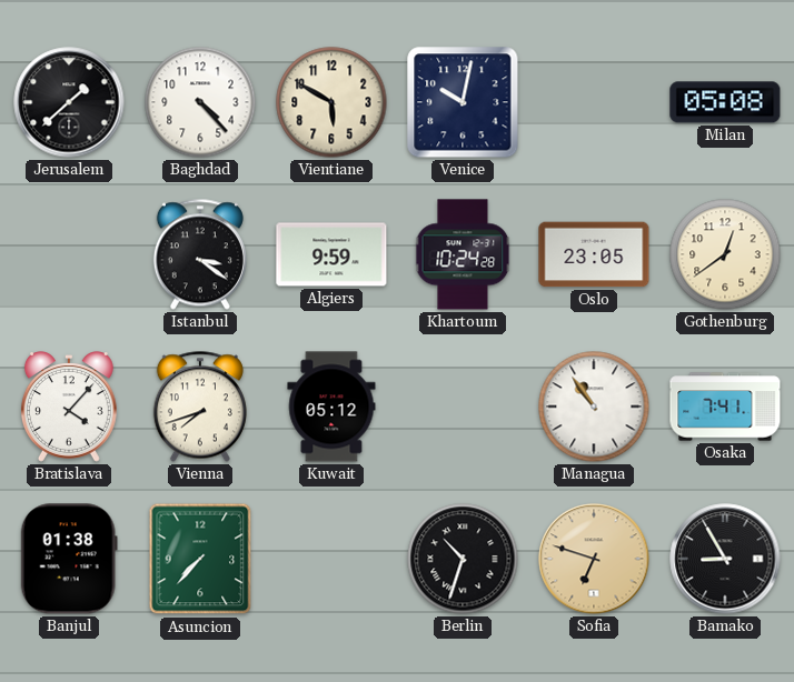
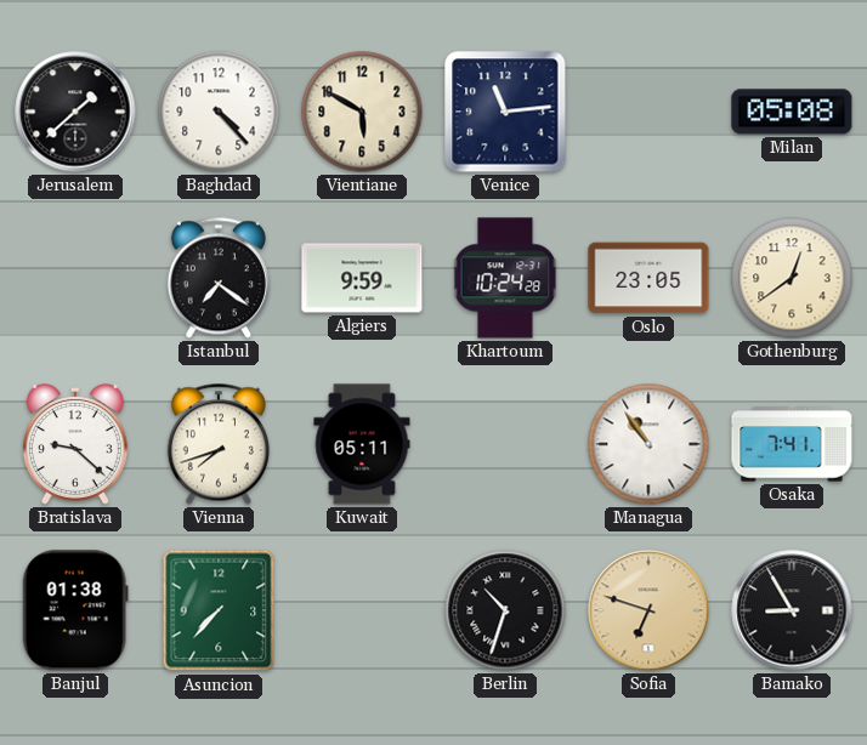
Venice: 10:02 -> 11:14 (505, 112)
Istanbul: 3:21 -> 7:21 (219, 278)
Bratislava: 4:07 -> 9:22 (75, 444)
Kuwait: 05:12 -> 05:11 (362, 444)
